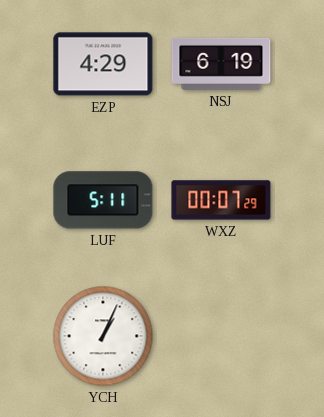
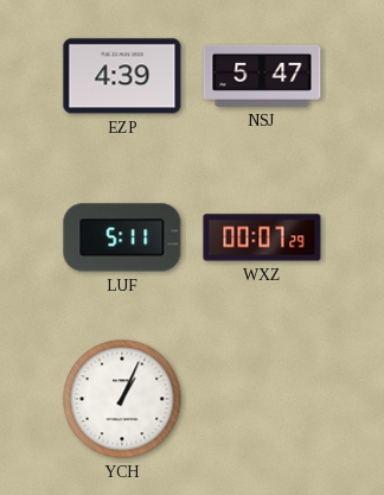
EZP: 4:29 -> 4:39 (122, 76)
NSJ: 6:19 -> 5:47 (262, 76)
